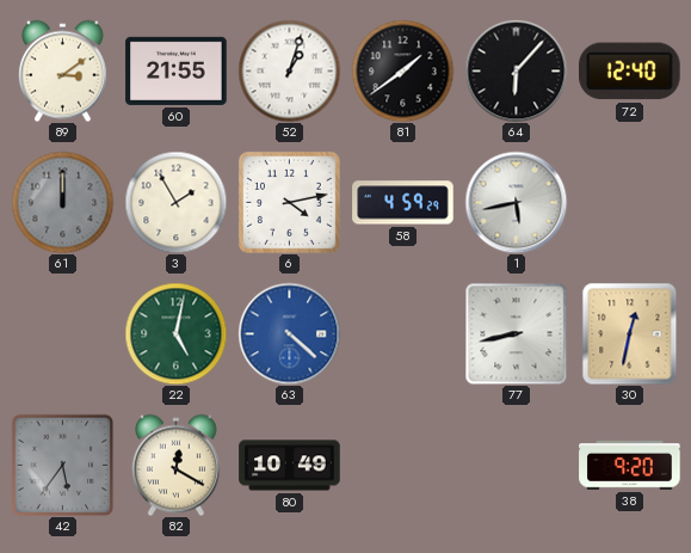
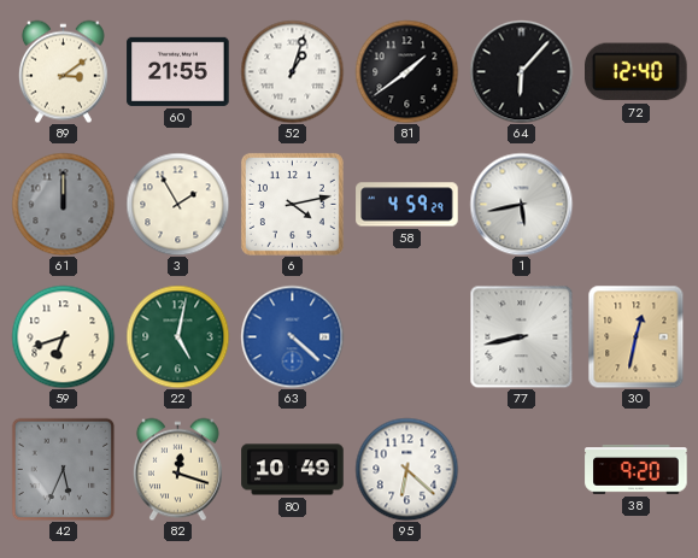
59: none -> 6:42 (63, 336)
42: 5:36 -> 5:34 (63, 469)
82: 12:20 -> 12:18 (177, 469)
95: none -> 6:22 (406, 469)
